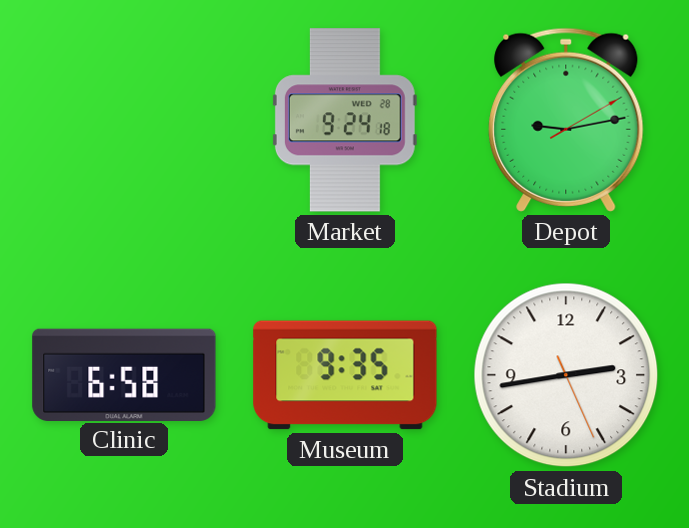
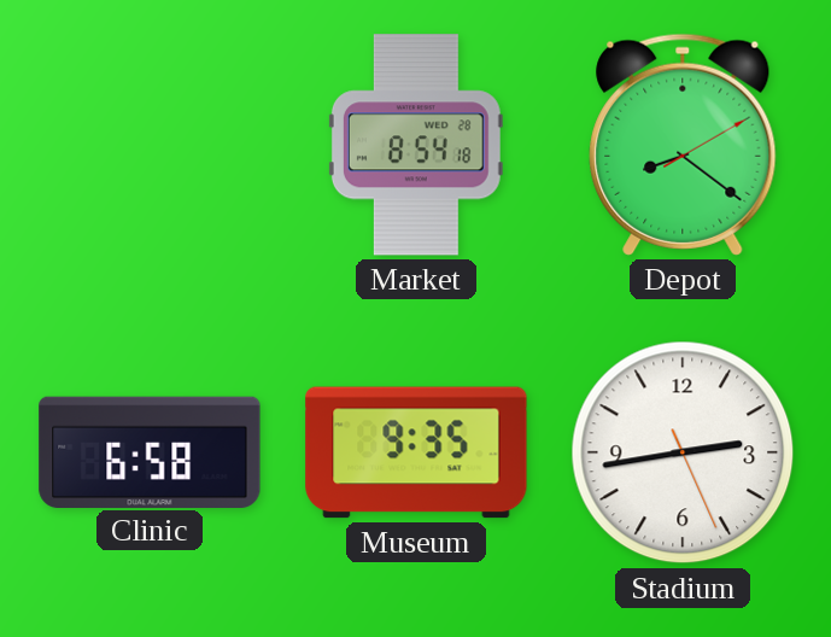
Market: 9:24 -> 8:54 (416, 145)
Depot: 9:13 -> 8:21 (683, 145)
